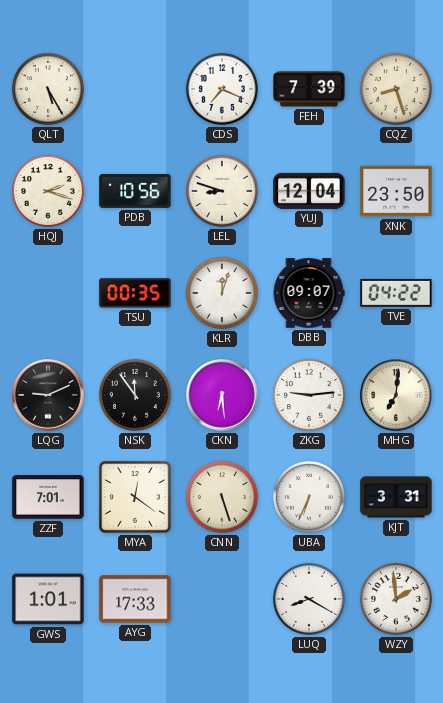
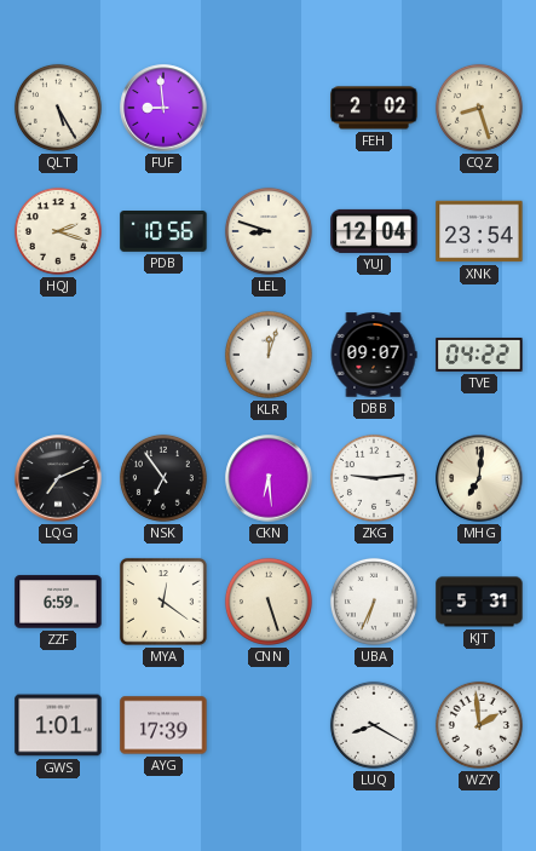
FUF: none -> 8:59 (163, 108)
CDS: 7:19 -> none (222, 89)
FEH: 7:39 -> 2:02 (374, 108)
XNK: 23:50 -> 23:54 (479, 231)
TSU: 00:35 -> none (135, 293)
LQG: 9:11 -> 7:11 (58, 478)
NSK: 11:54 -> 6:54 (163, 478)
ZZF: 7:01 -> 6:59 (58, 602)
KJT: 3:31 -> 5:31 (479, 602)
AYG: 17:33 -> 17:39 (163, 725)
